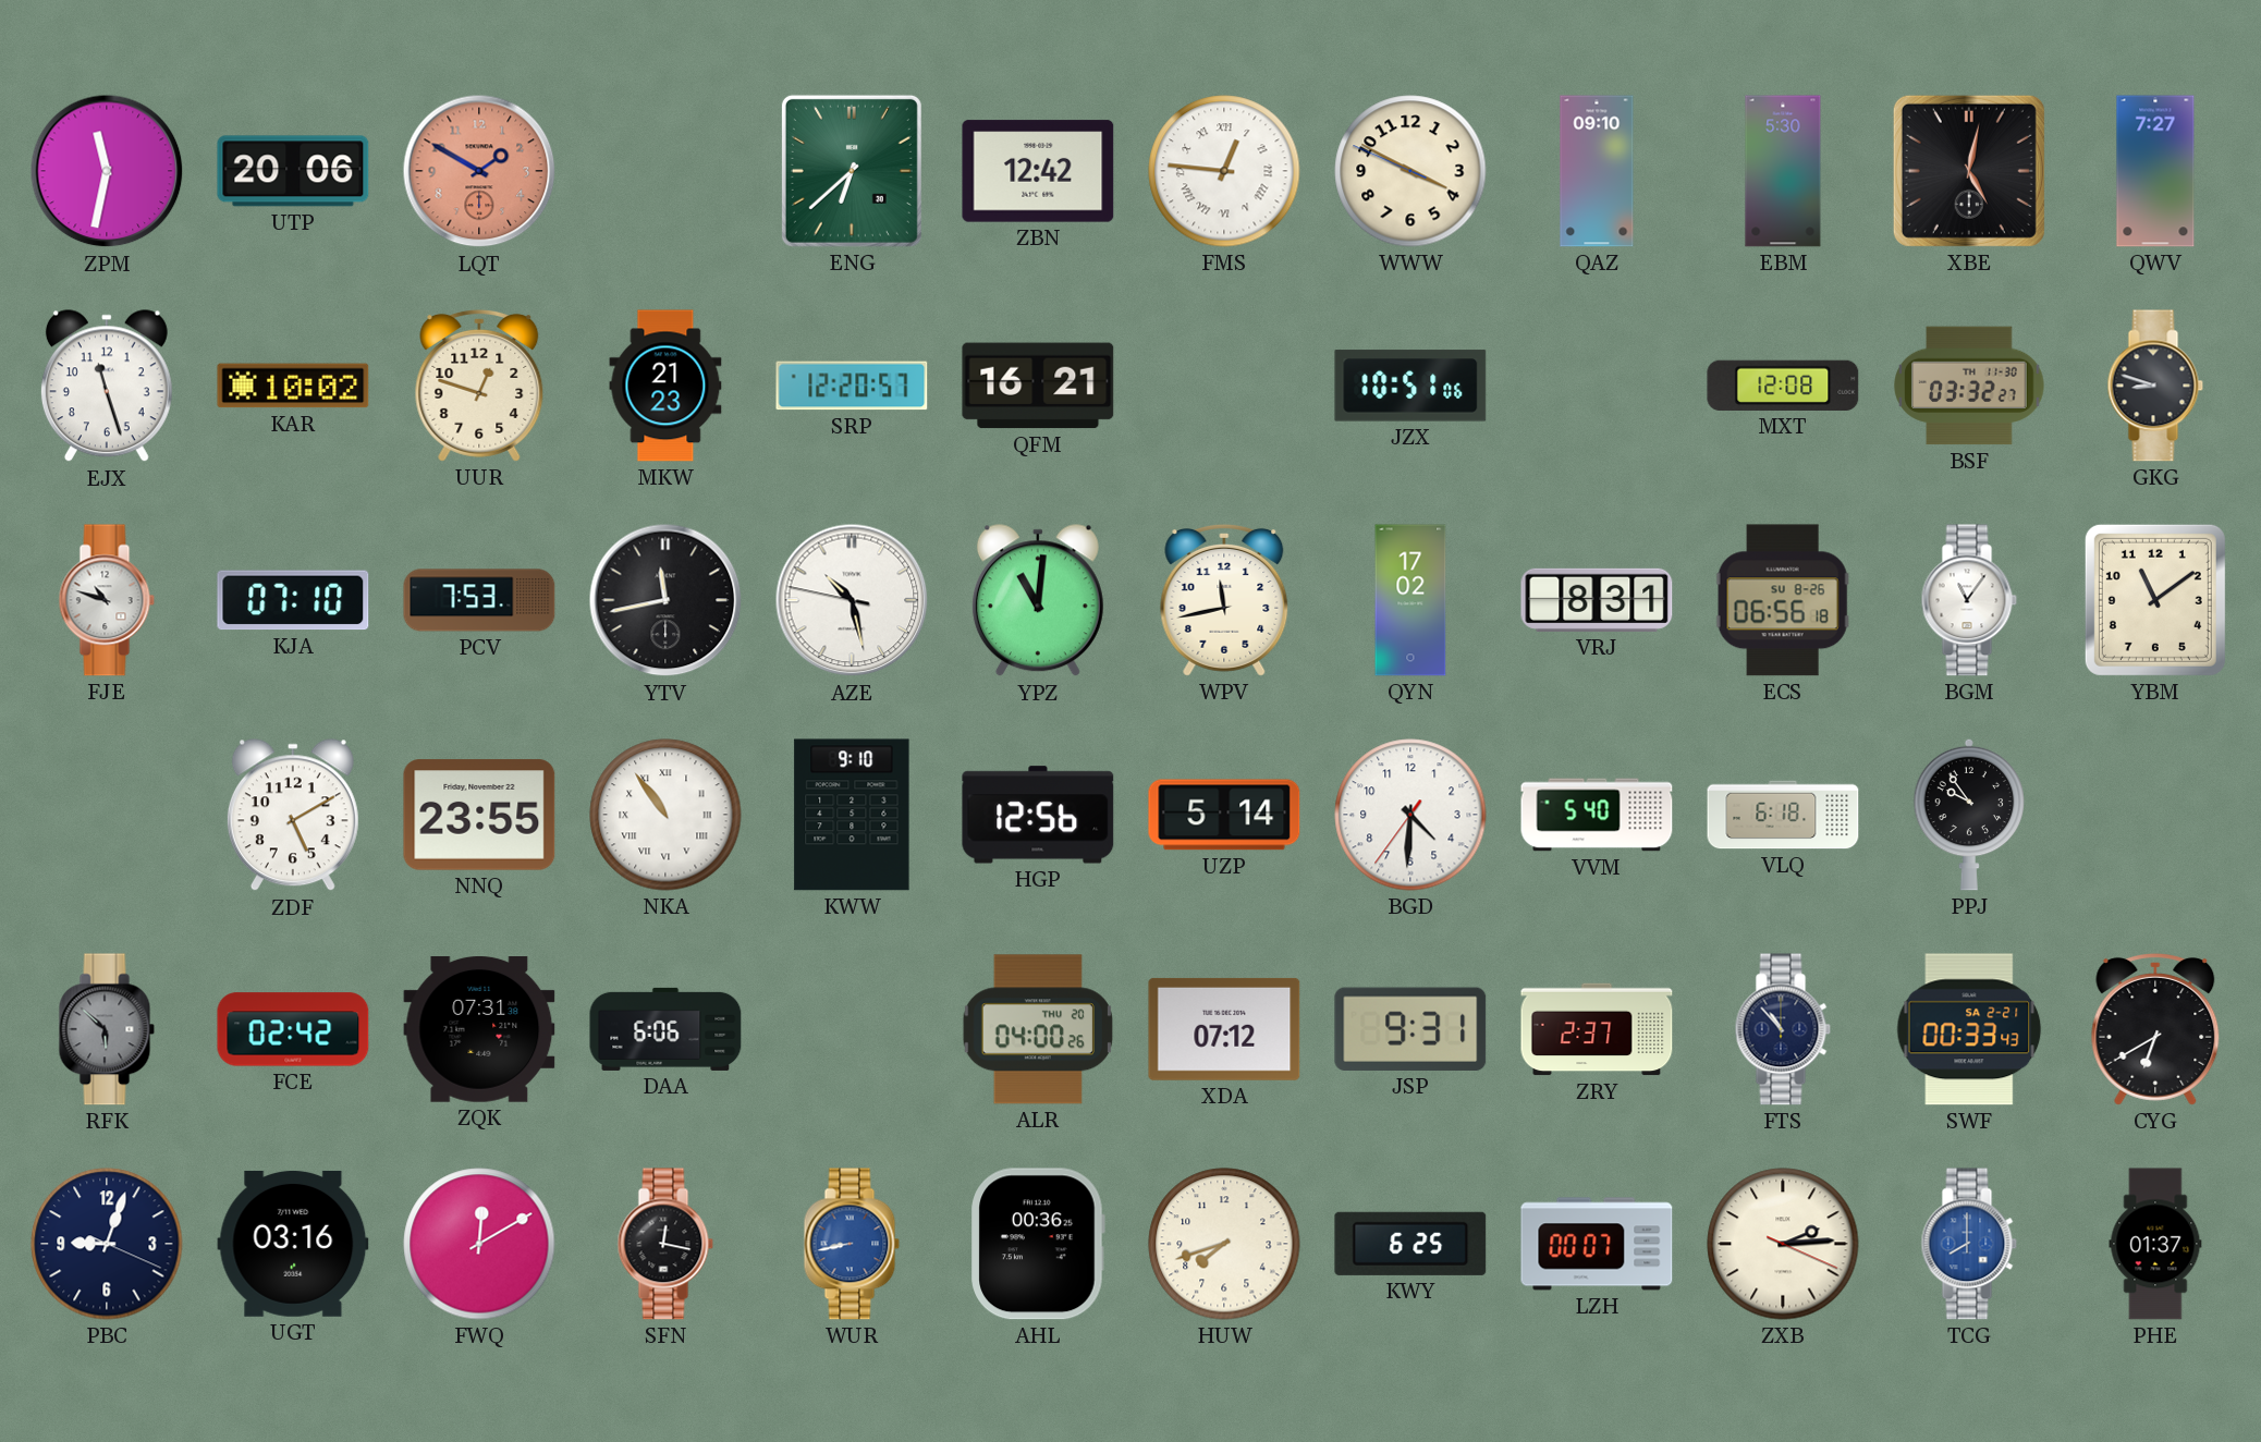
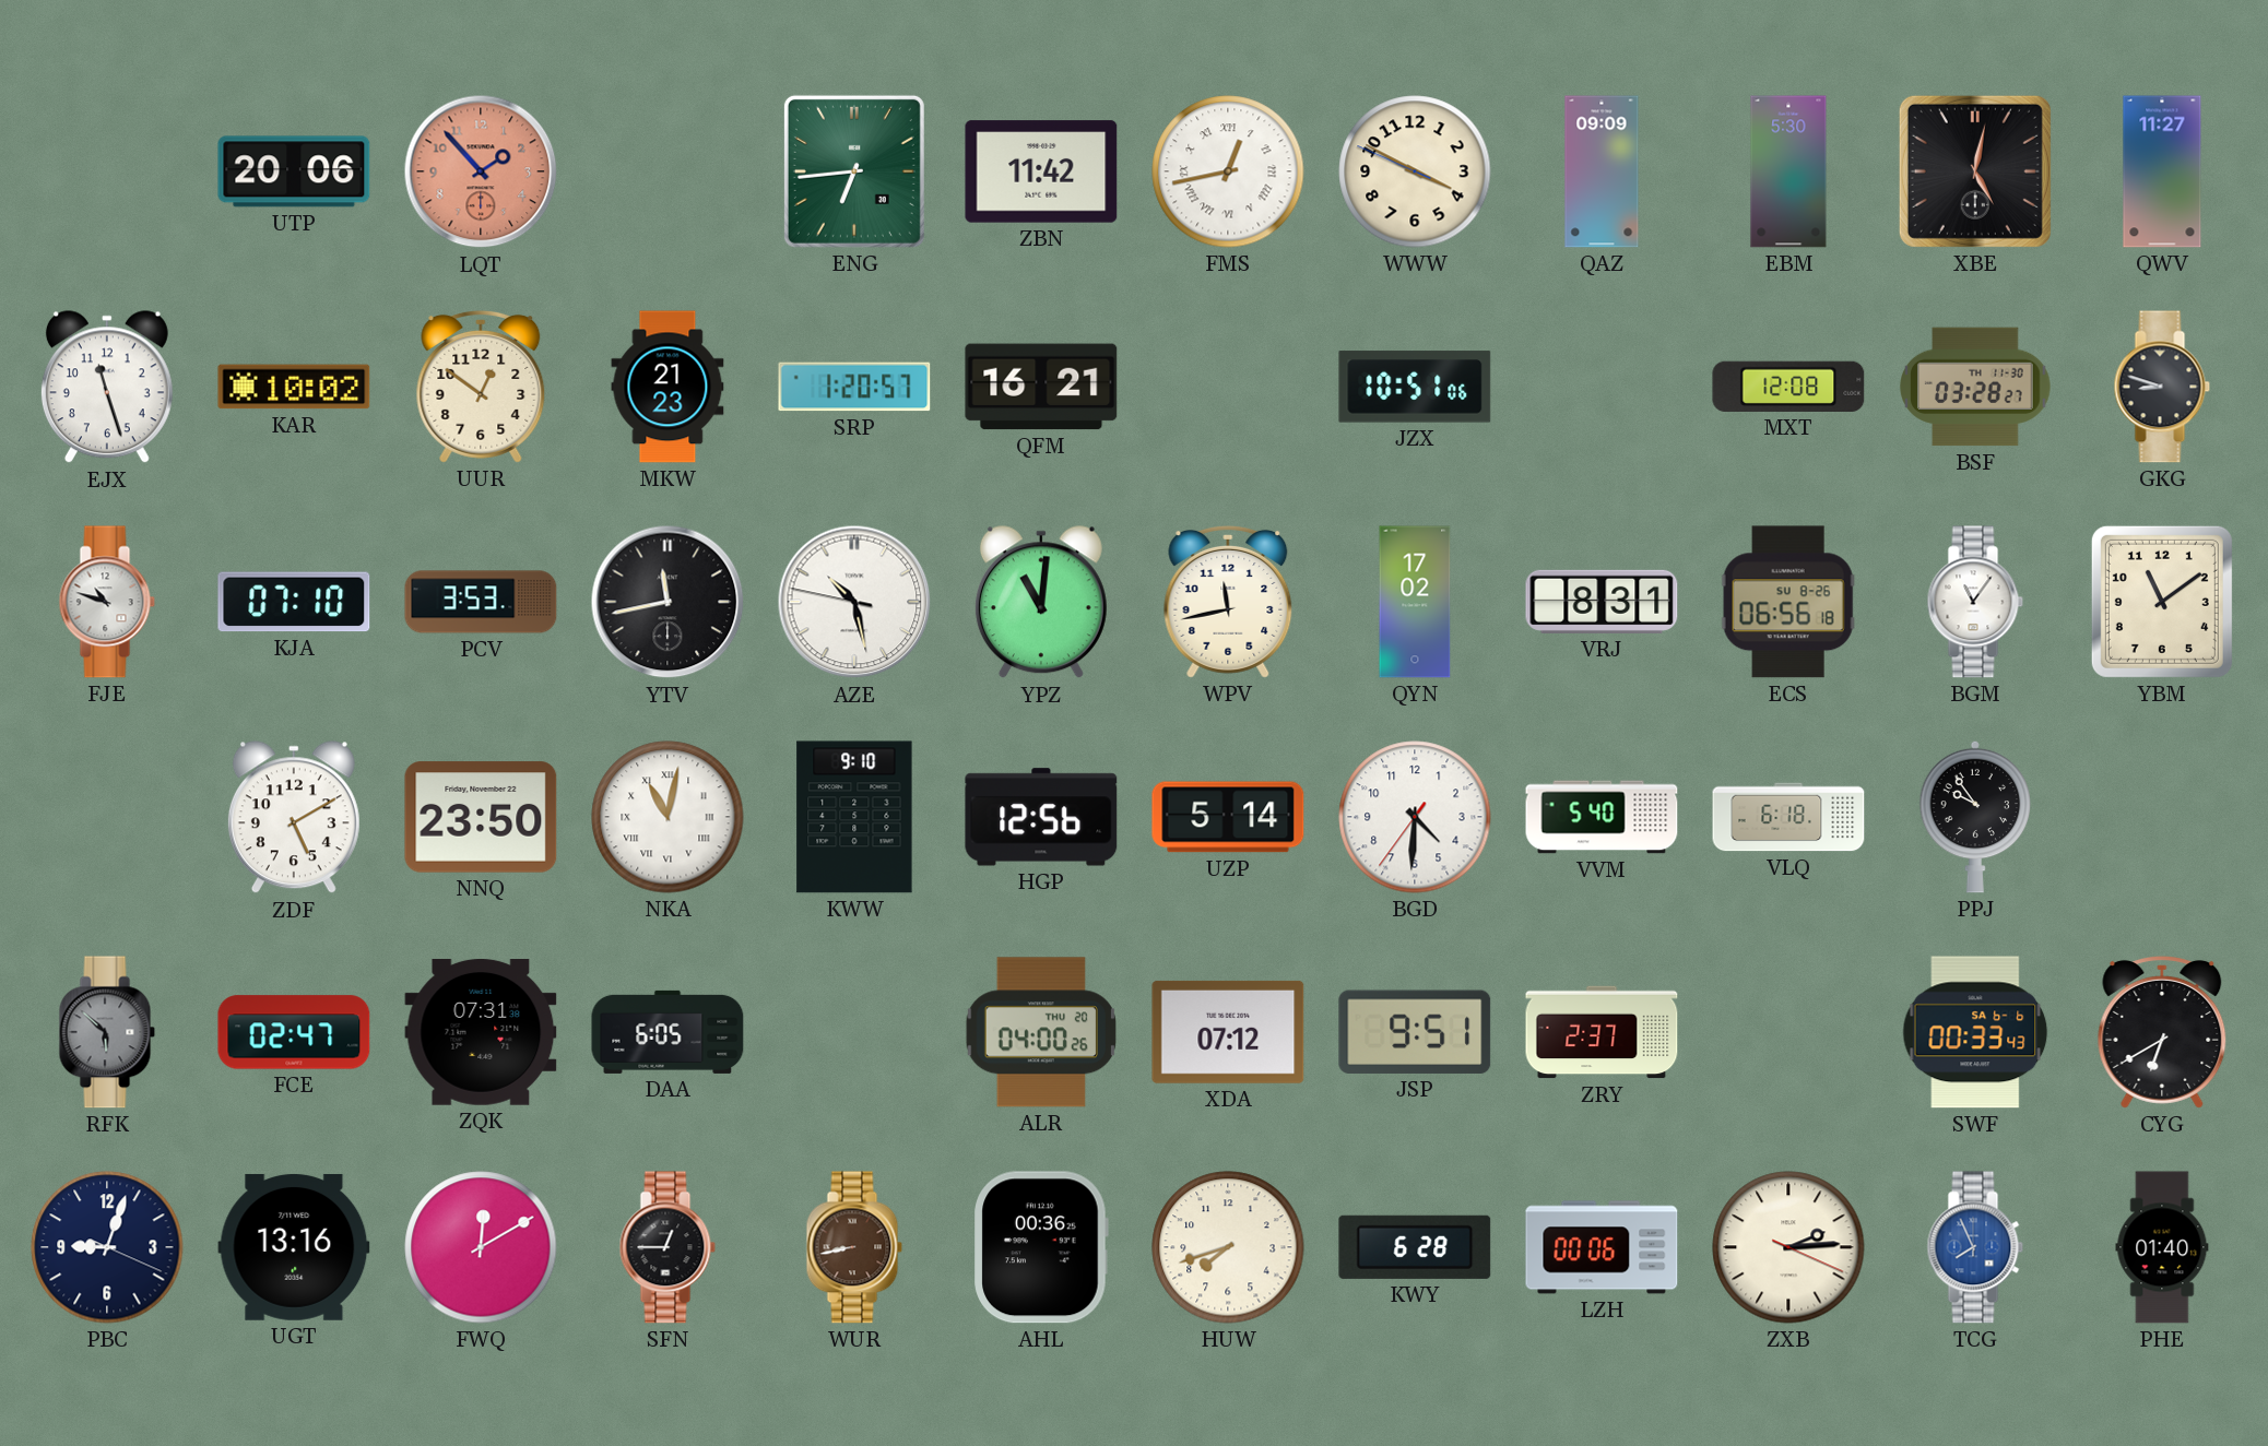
ZPM: 11:32 -> none (107, 171)
LQT: 1:50 -> 1:53 (481, 171)
ENG: 6:38 -> 6:44 (854, 171)
ZBN: 12:42 -> 11:42 (1041, 171)
FMS: 12:46 -> 12:43 (1228, 171)
QAZ: 09:10 -> 09:09 (1602, 171)
QWV: 7:27 -> 11:27 (2162, 171)
UUR: 12:48 -> 12:51 (481, 387)
SRP: 12:20 -> 1:20 (854, 387)
BSF: 03:32 -> 03:28 (1975, 387)
PCV: 7:53 -> 3:53 (481, 602)
NNQ: 23:55 -> 23:50 (481, 817)
NKA: 10:54 -> 11:02 (668, 817)
FCE: 02:42 -> 02:47 (294, 1032)
DAA: 6:06 -> 6:05 (668, 1032)
JSP: 9:31 -> 9:51 (1415, 1032)
FTS: 10:53 -> none (1783, 1029)
SWF date: SA 2-21 -> SA 6-6 (1975, 1032)
UGT: 03:16 -> 13:16 (294, 1247)
SFN: 12:17 -> 12:45 (668, 1247)
WUR dial: blue -> brown (854, 1247)
KWY: 6:25 -> 6:28 (1415, 1247)
LZH: 00:07 -> 00:06 (1602, 1247)
TCG: 8:00 -> 7:56 (1975, 1247)
PHE: 01:37 -> 01:40 (2162, 1247)
